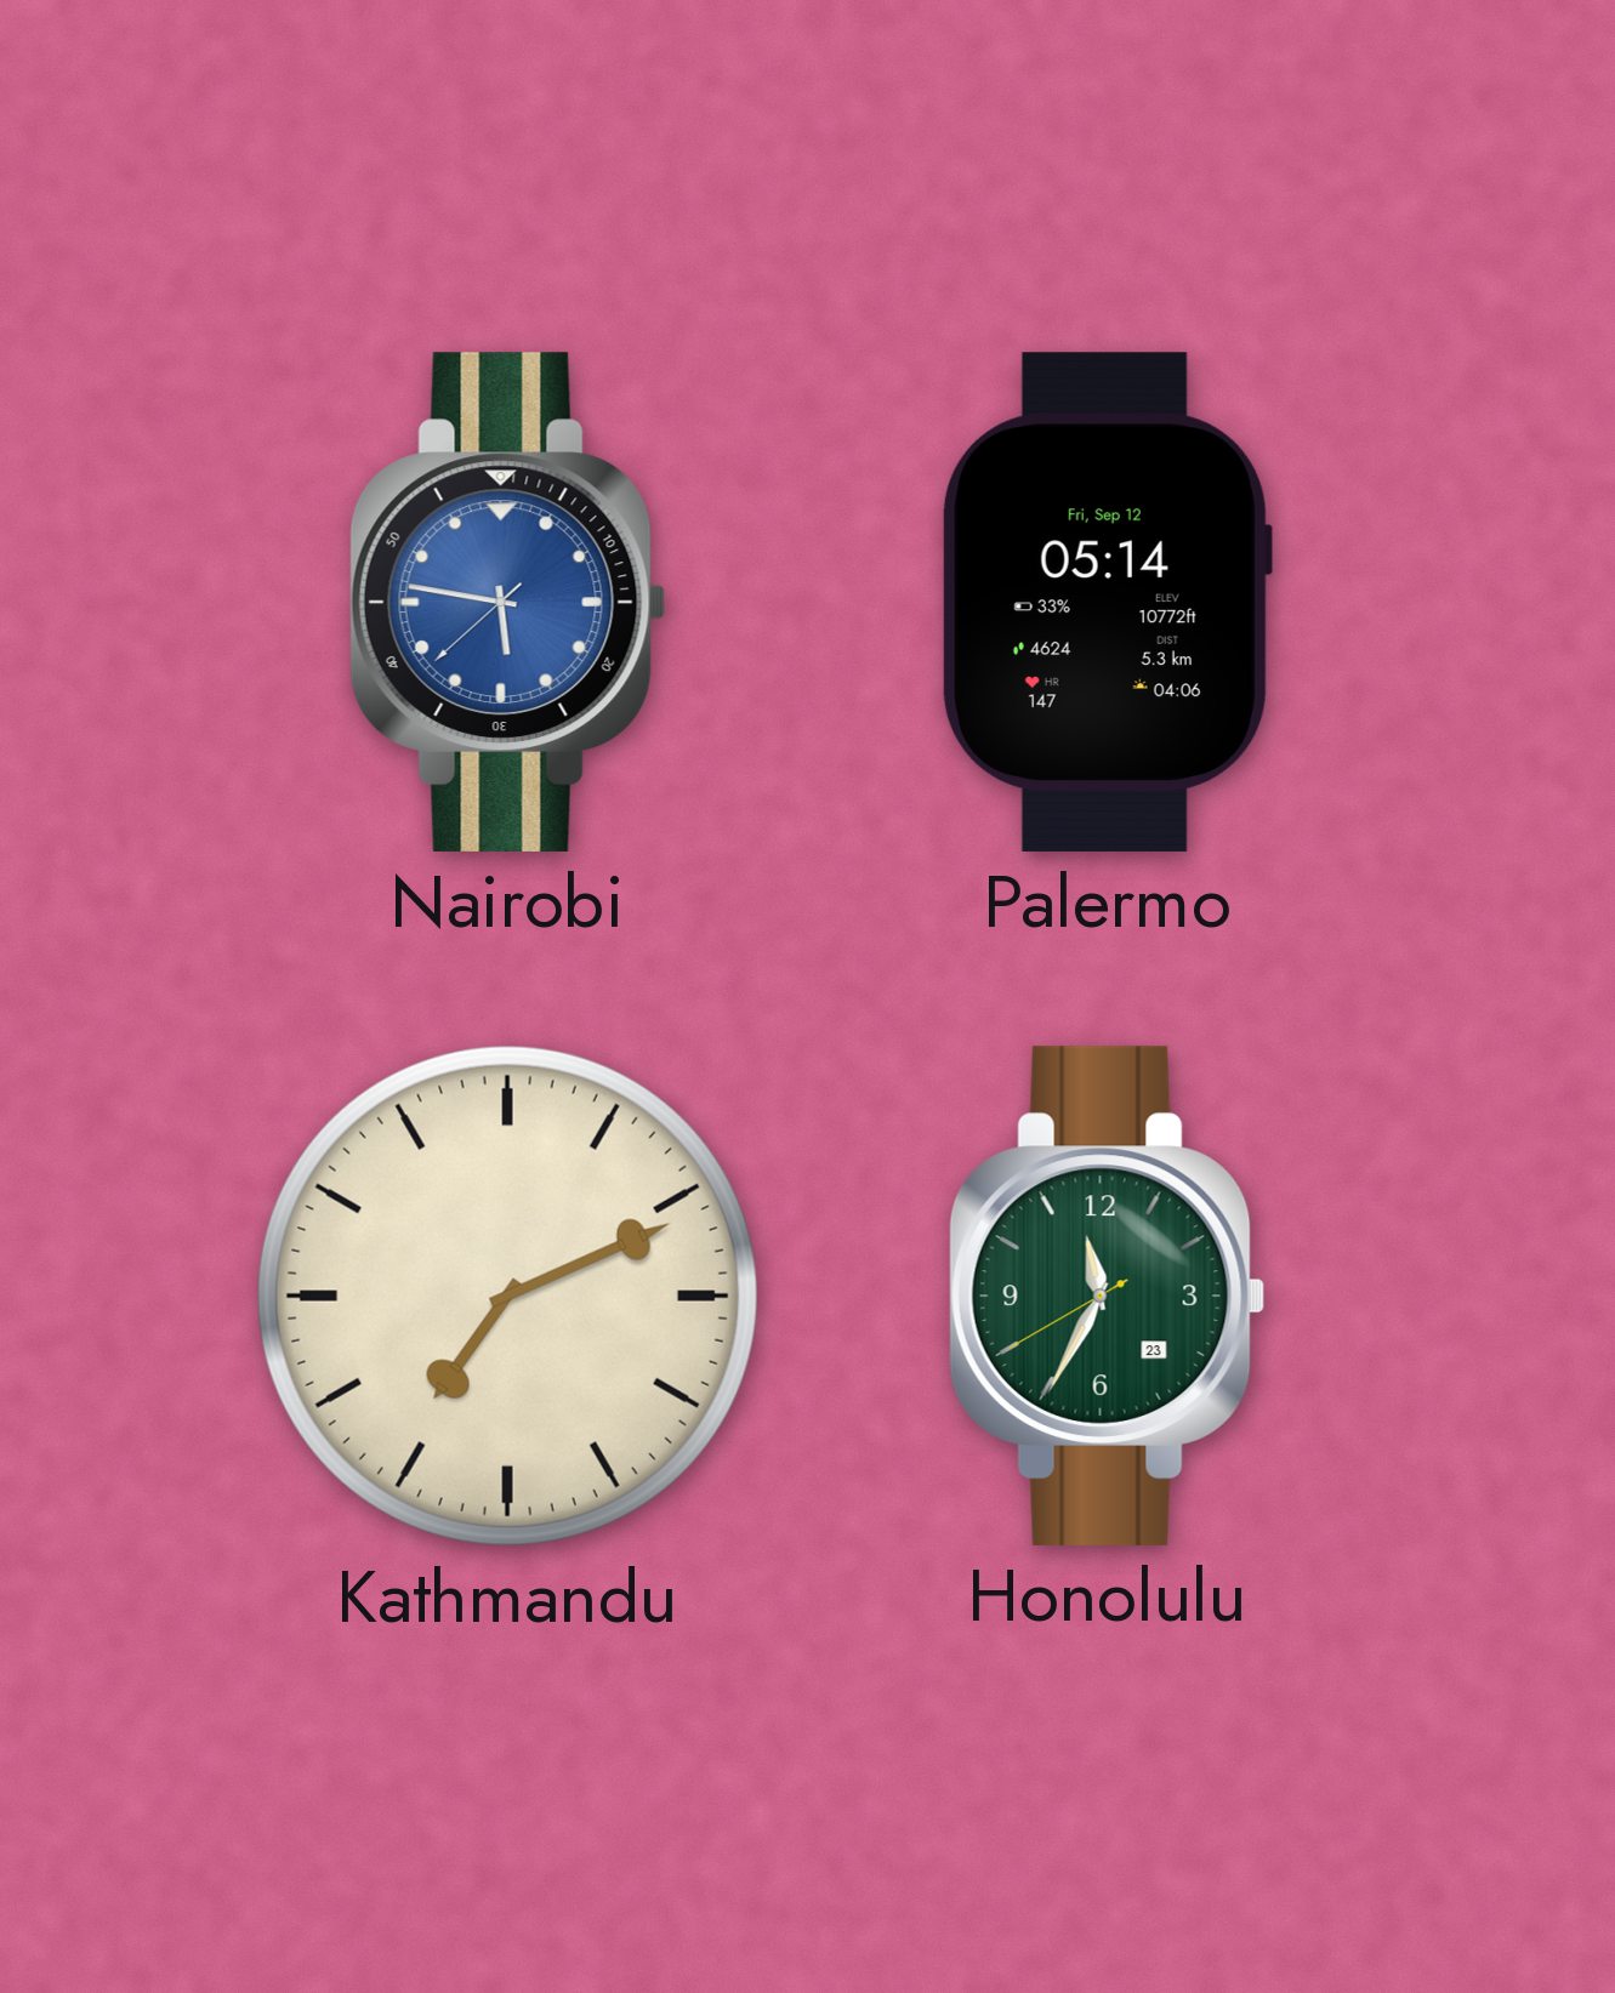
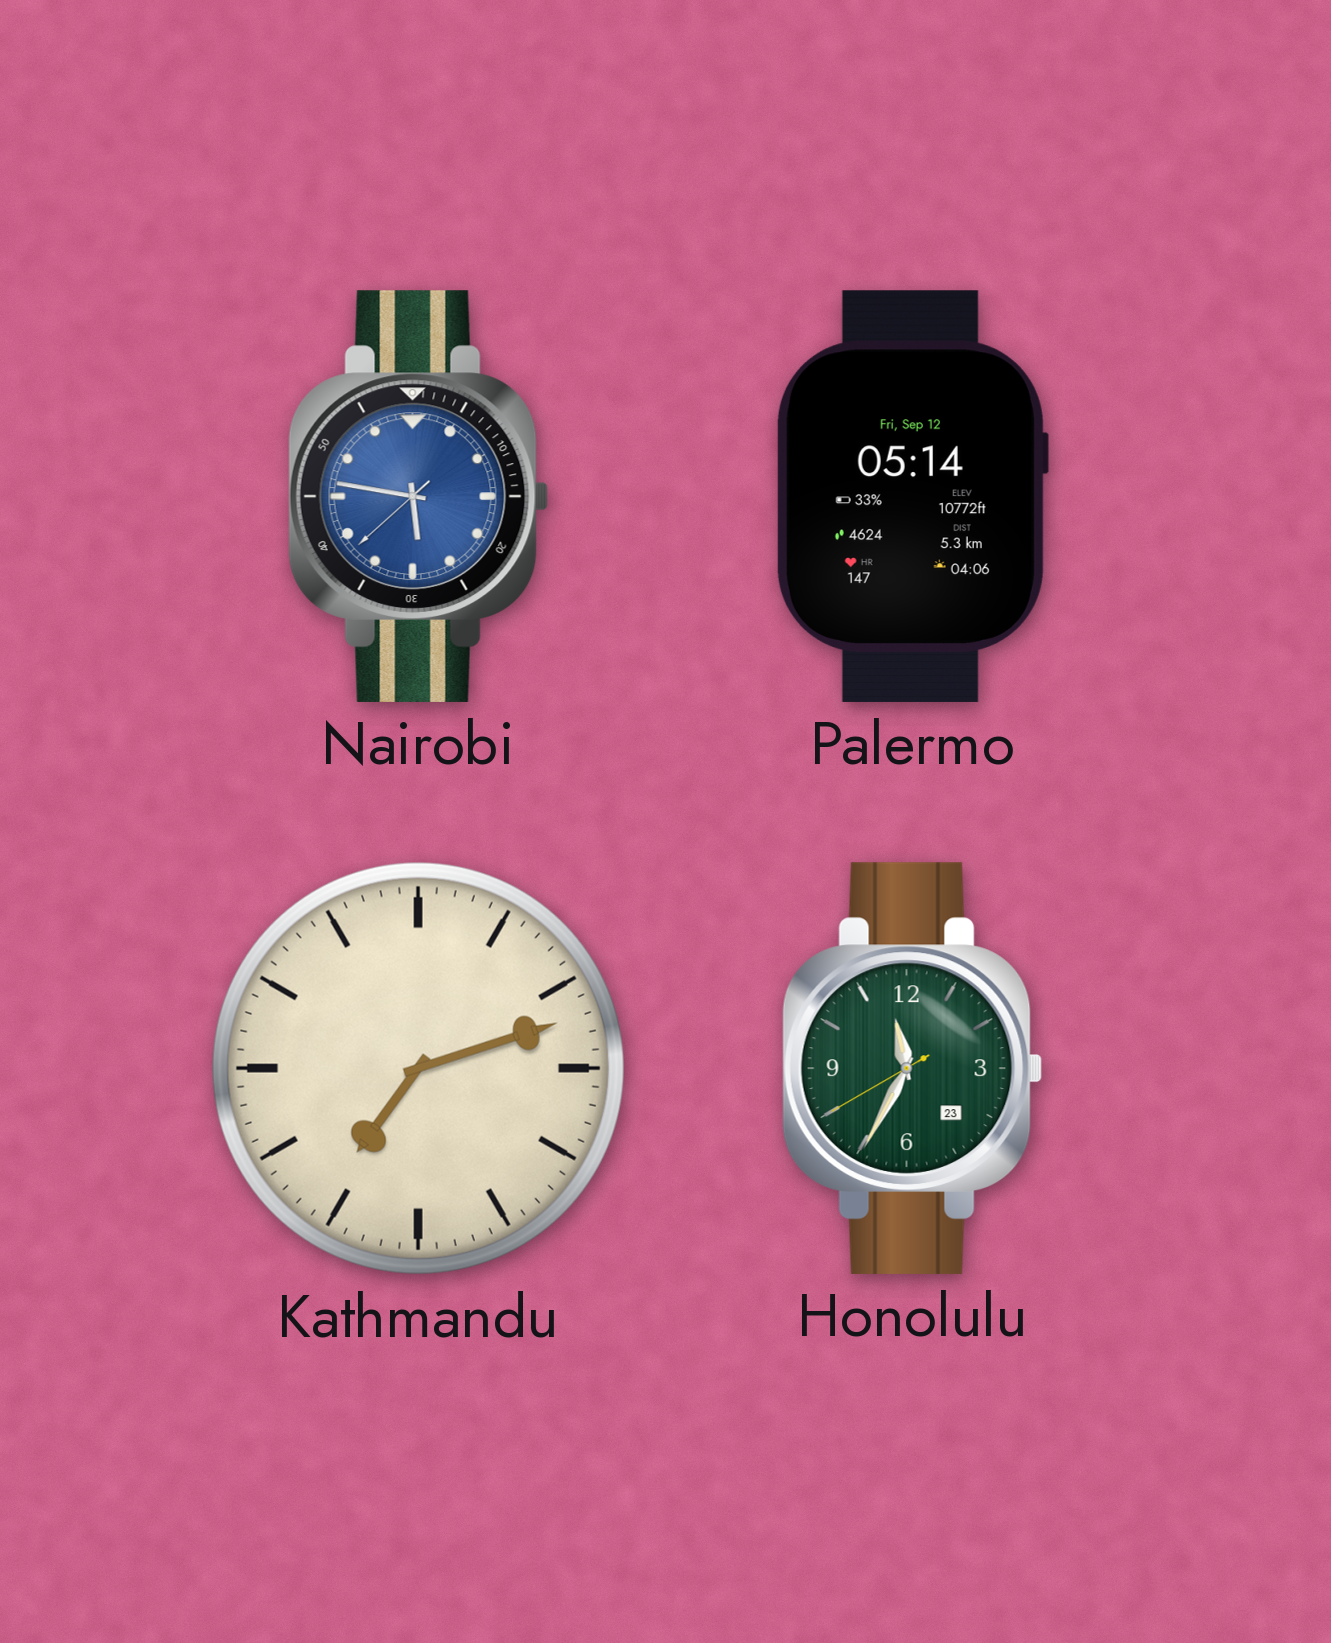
Kathmandu: 7:11 -> 7:12 (418, 1068)
